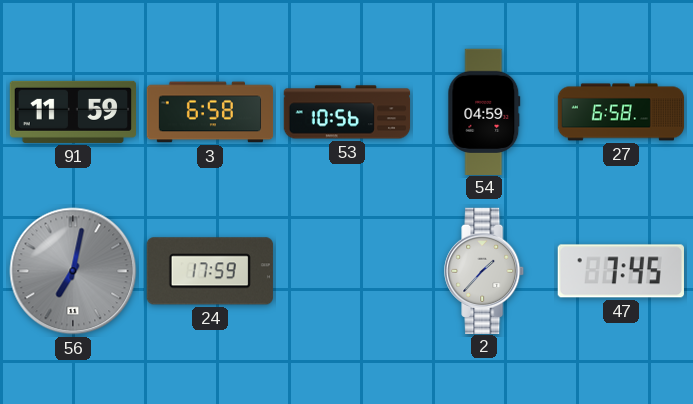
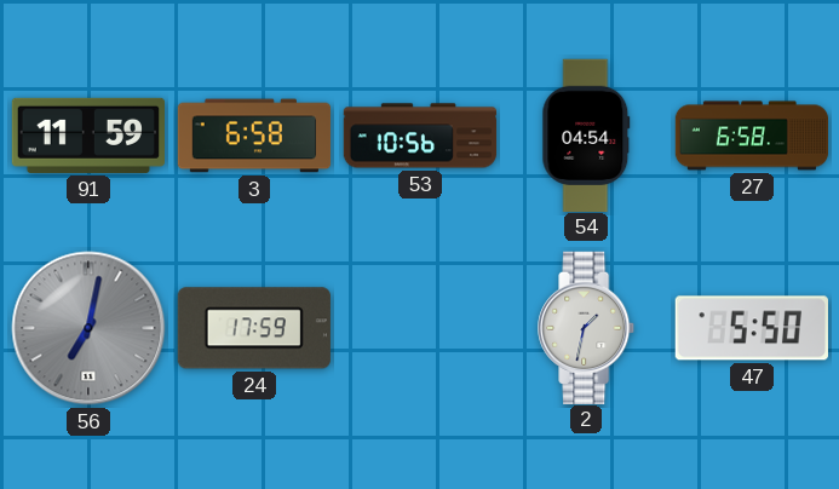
54: 04:59 -> 04:54 (586, 134)
2: 1:37 -> 1:32 (587, 327)
47: 7:45 -> 5:50 (752, 328)
